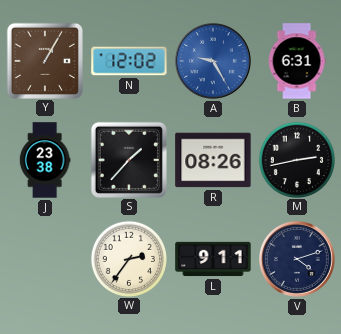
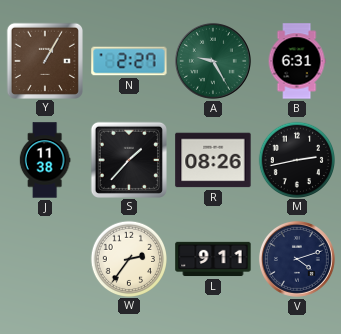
N: 12:02 -> 2:27 (129, 61)
A dial: blue -> green (213, 61)
J: 23:38 -> 11:38 (45, 160)
